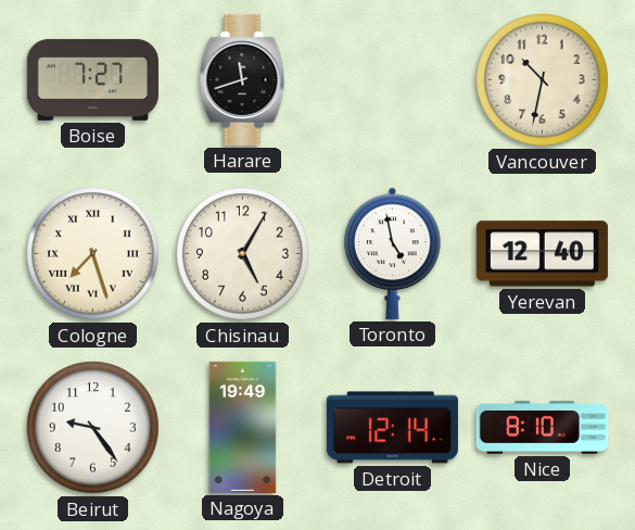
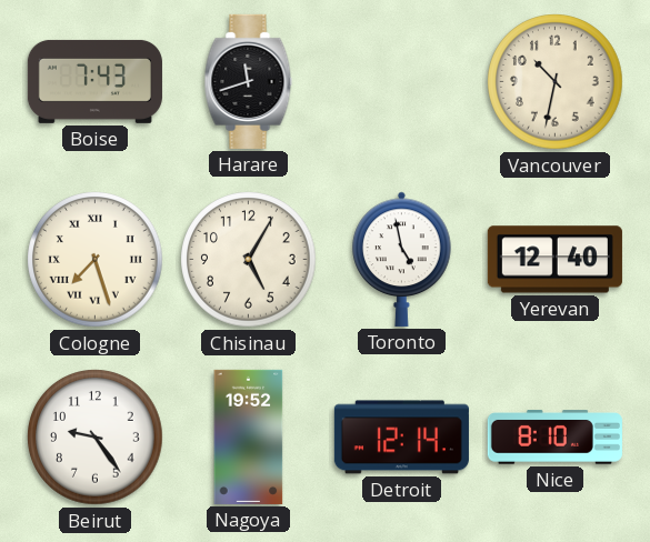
Boise: 7:27 -> 7:43 (94, 81)
Nagoya: 19:49 -> 19:52 (249, 436)
